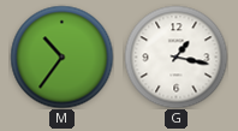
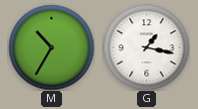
M: 10:36 -> 10:35 (51, 47)
